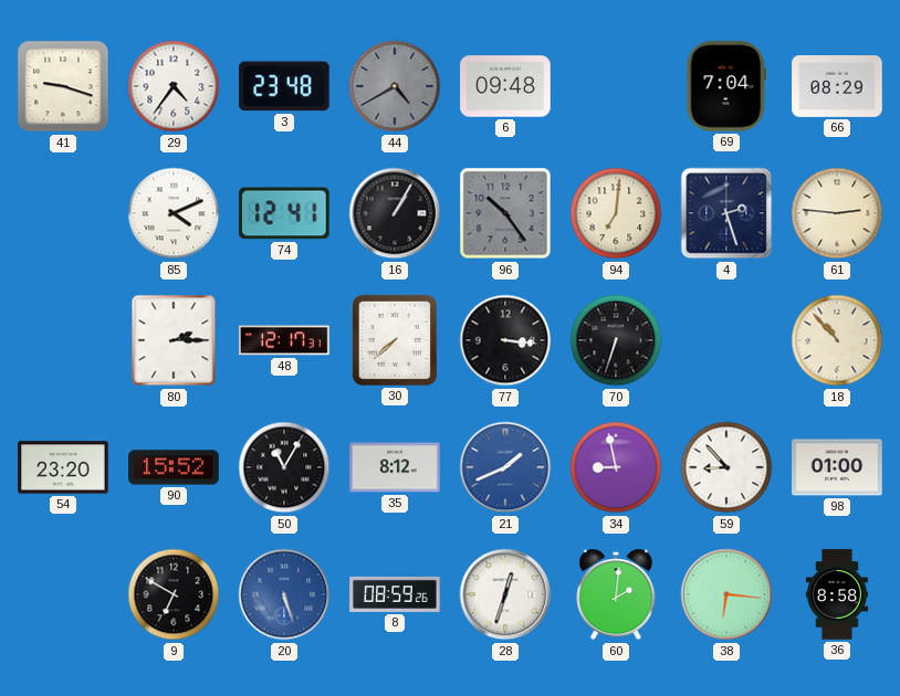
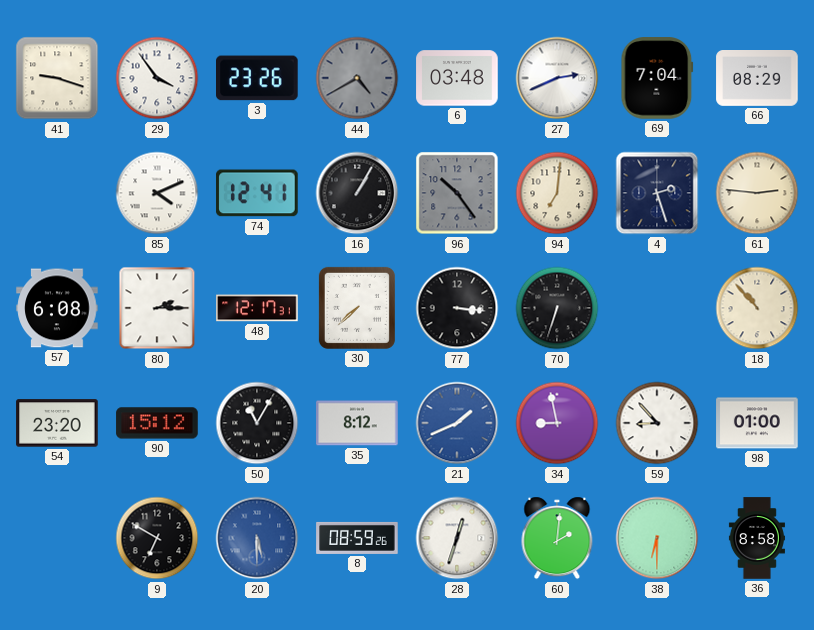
29: 4:36 -> 3:54 (157, 78)
3: 23:48 -> 23:26 (257, 78)
6: 09:48 -> 03:48 (457, 78)
27: none -> 2:41 (557, 78)
57: none -> 6:08 (57, 308)
90: 15:52 -> 15:12 (157, 423)
20: 5:27 -> 5:30 (257, 538)
38: 6:16 -> 6:30 (657, 538)
